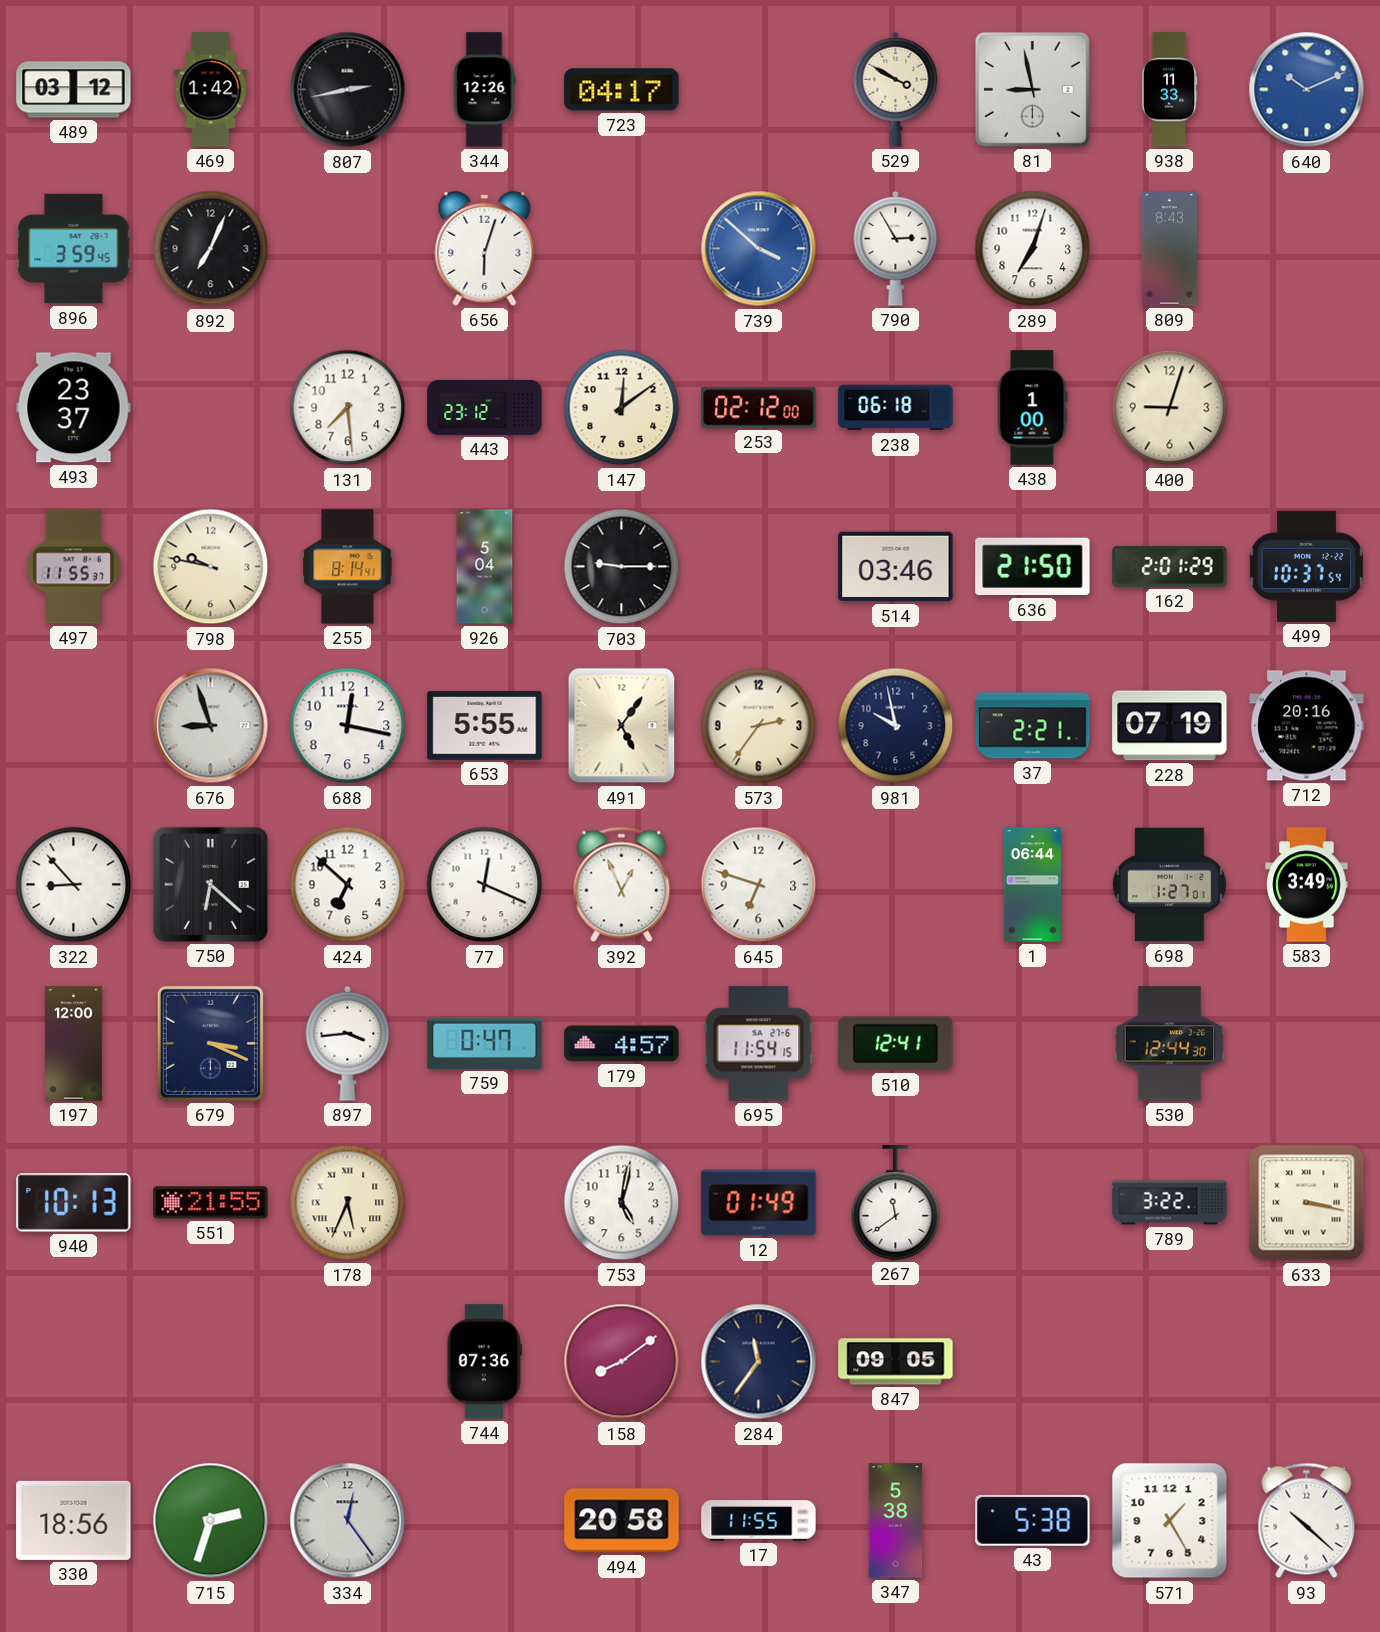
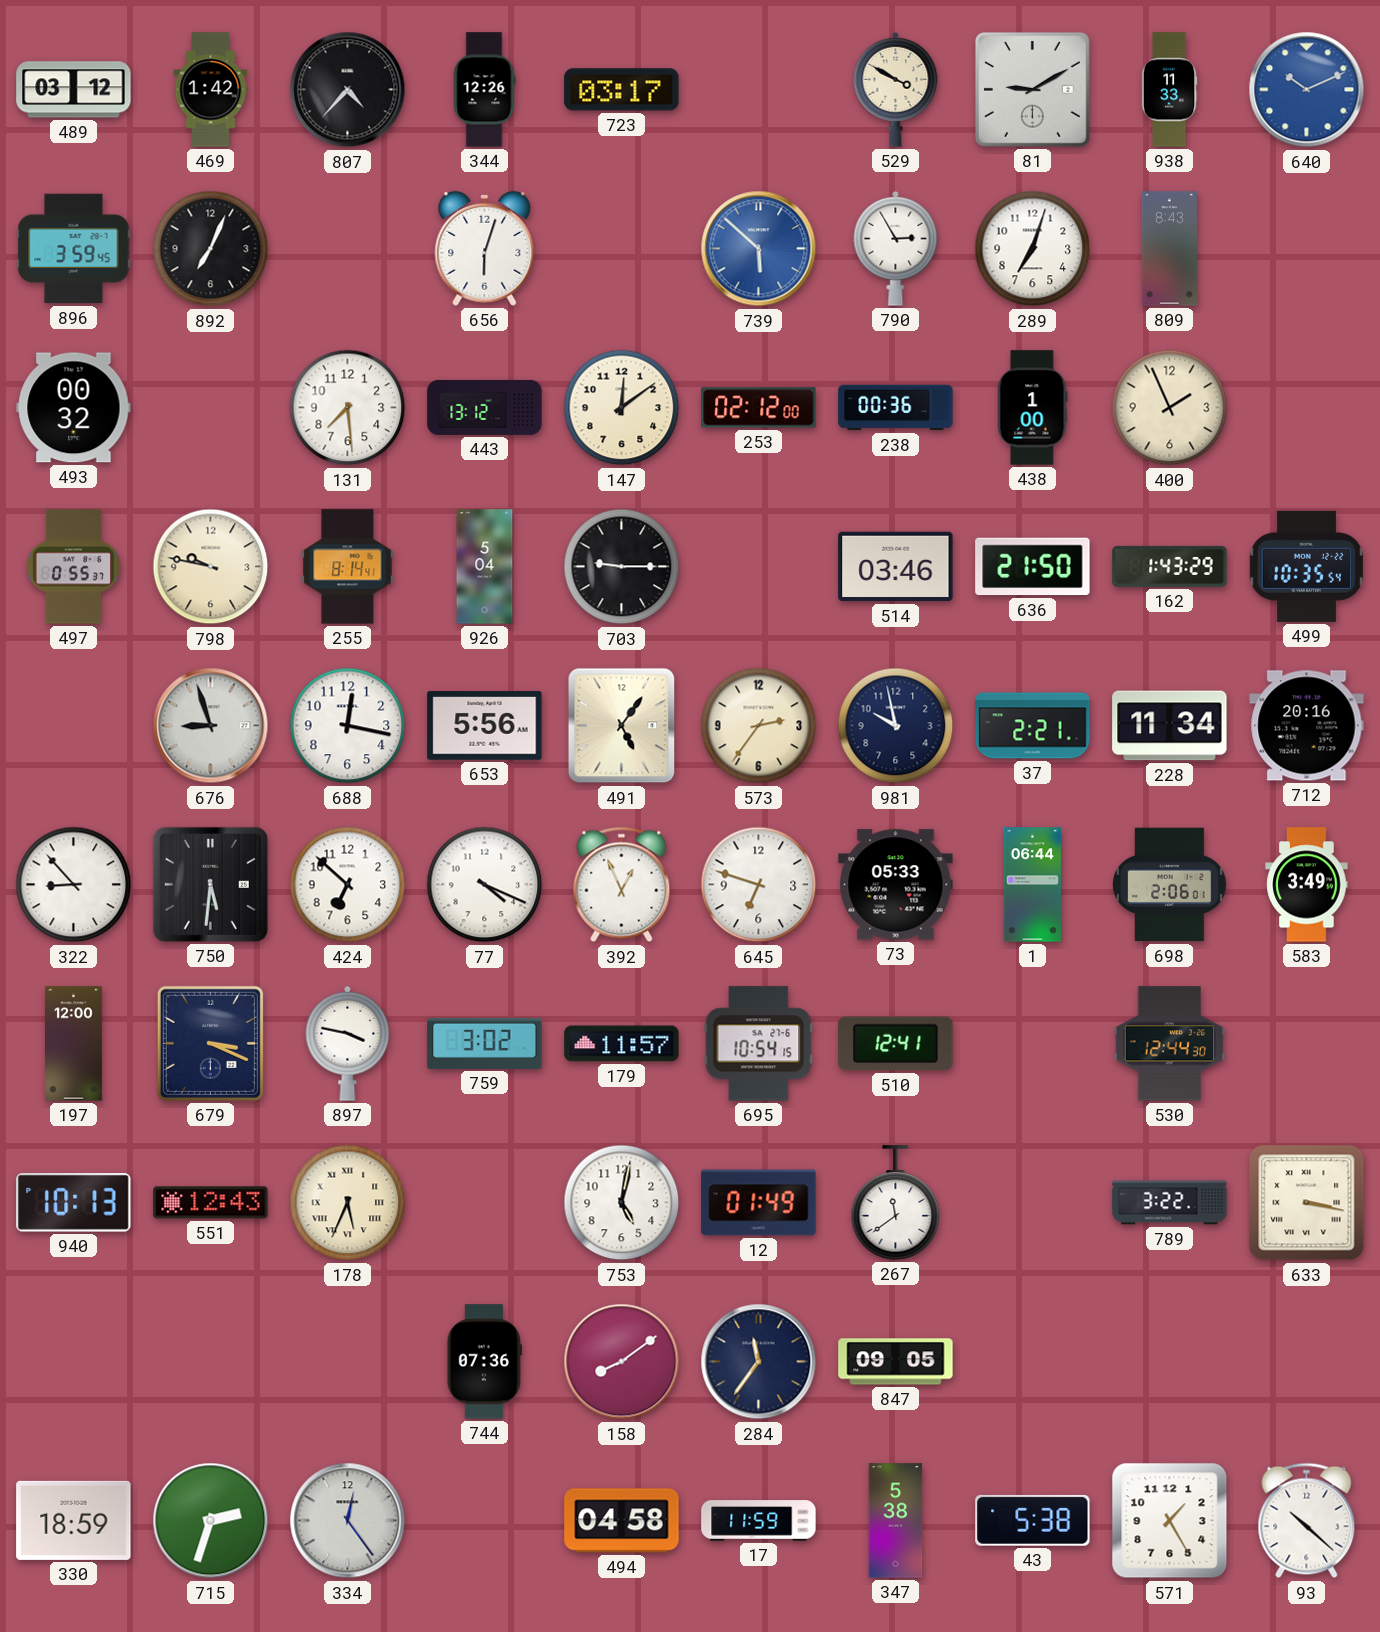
807: 2:43 -> 4:37 (348, 90)
723: 04:17 -> 03:17 (622, 90)
81: 8:58 -> 9:10 (1032, 89)
739: 3:52 -> 5:52 (759, 249)
493: 23:37 -> 00:32 (74, 408)
443: 23:12 -> 13:12 (485, 407)
238: 06:18 -> 00:36 (896, 408)
400: 9:03 -> 1:56 (1170, 408)
497: 11:55 -> 0:55 (73, 567)
162: 2:01 -> 1:43 (1170, 566)
499: 10:37 -> 10:35 (1306, 566)
653: 5:55 -> 5:56 (485, 726)
228: 07:19 -> 11:34 (1170, 726)
750: 6:22 -> 5:31 (210, 884)
77: 12:19 -> 4:19 (485, 885)
73: none -> 05:33 (896, 885)
698: 1:27 -> 2:06 (1170, 885)
897: 3:44 -> 3:47 (348, 1043)
759: 0:47 -> 3:02 (485, 1043)
179: 4:57 -> 11:57 (622, 1044)
695: 11:54 -> 10:54 (759, 1044)
551: 21:55 -> 12:43 (211, 1203)
330: 18:56 -> 18:59 (74, 1520)
494: 20:58 -> 04:58 (622, 1521)
17: 11:55 -> 11:59 (759, 1521)
